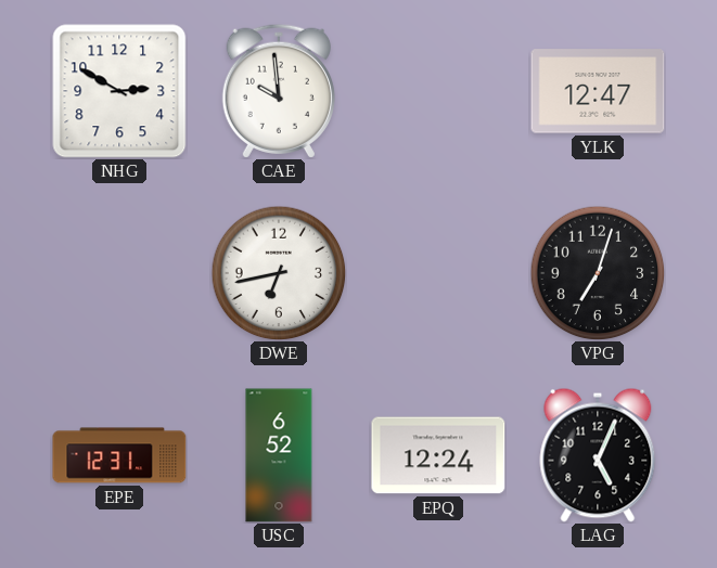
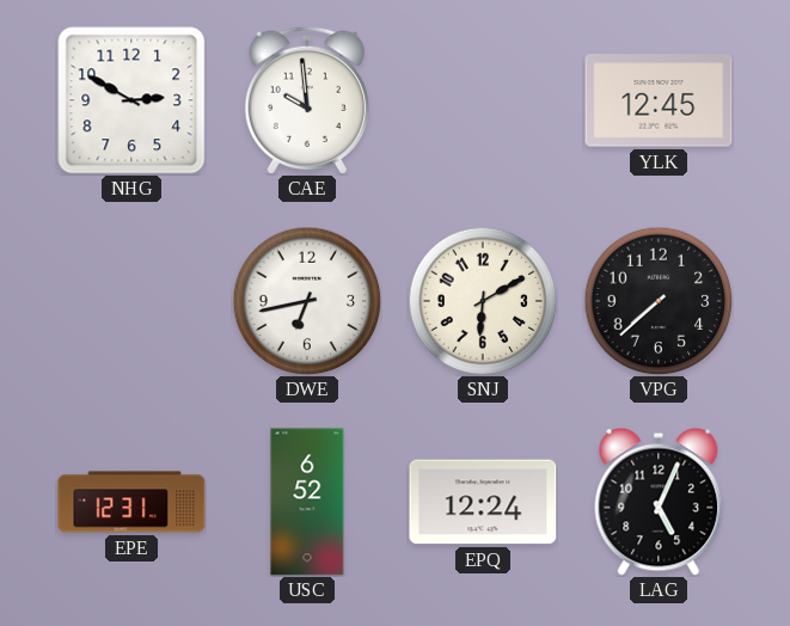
YLK: 12:47 -> 12:45 (659, 100)
SNJ: none -> 6:10 (483, 301)
VPG: 7:03 -> 7:38 (659, 301)
